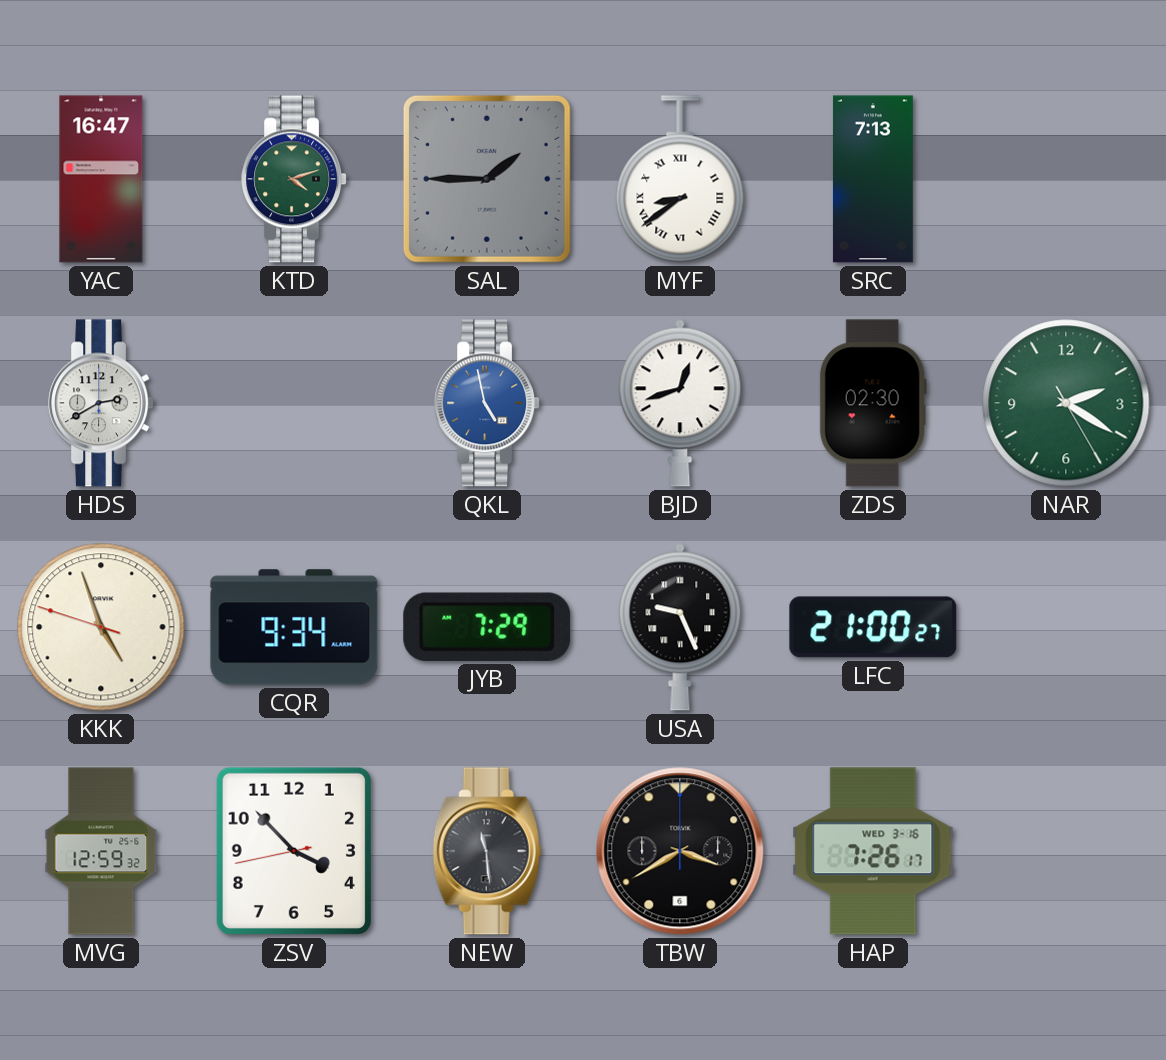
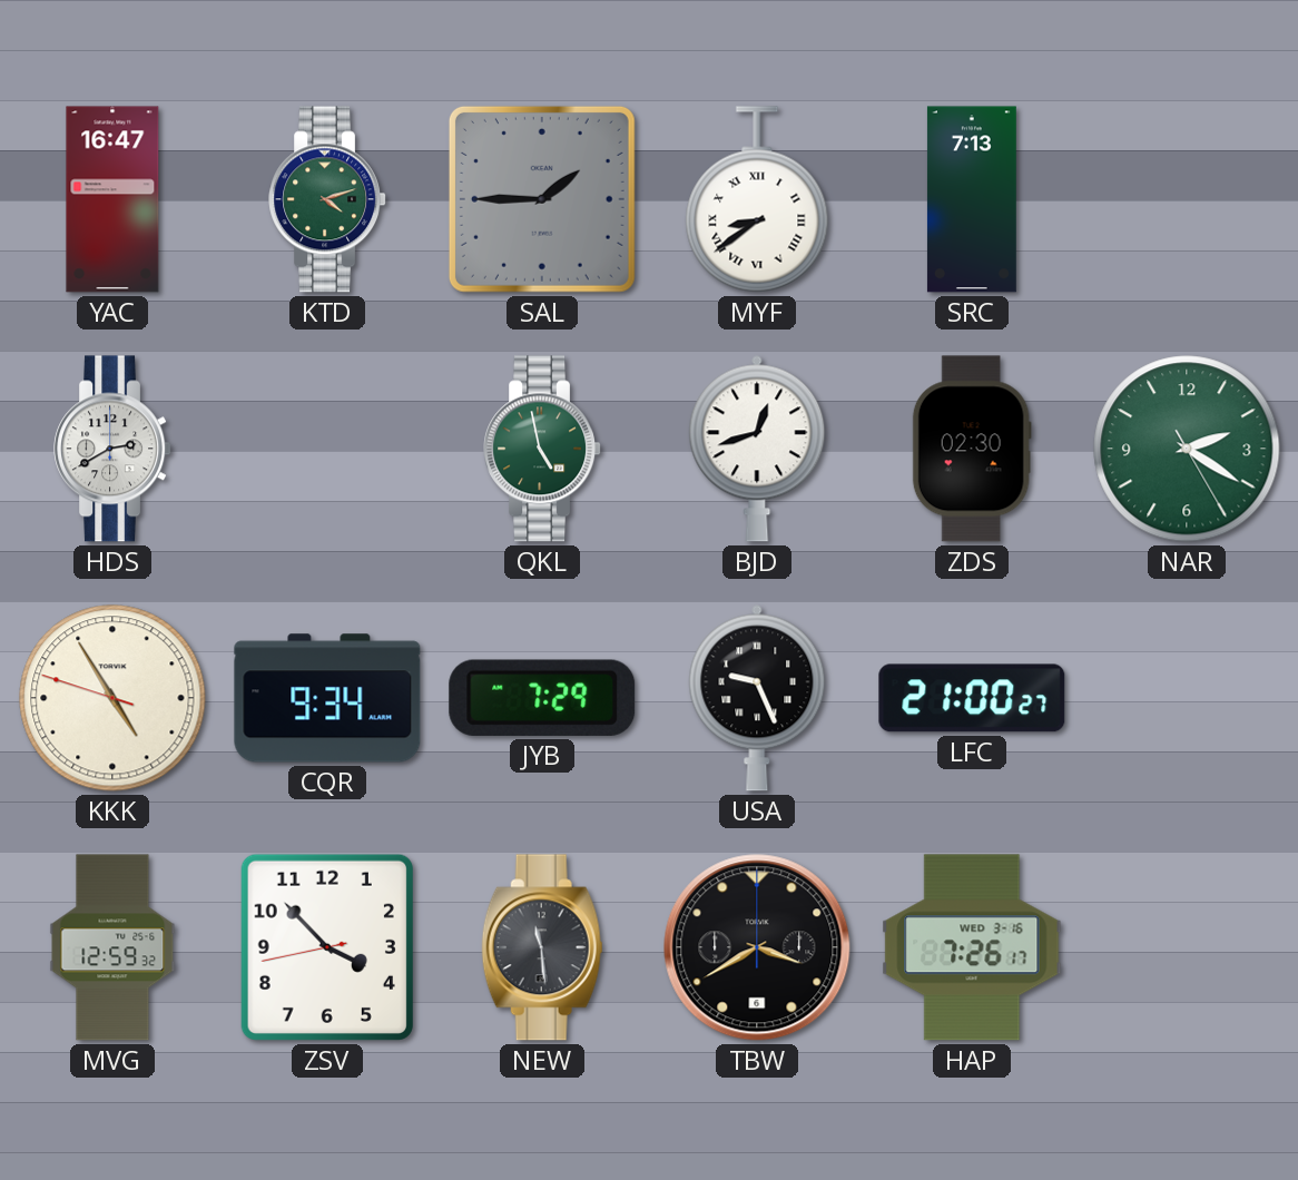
QKL dial: blue -> green (542, 449)
KKK: 4:56 -> 4:54 (112, 698)
